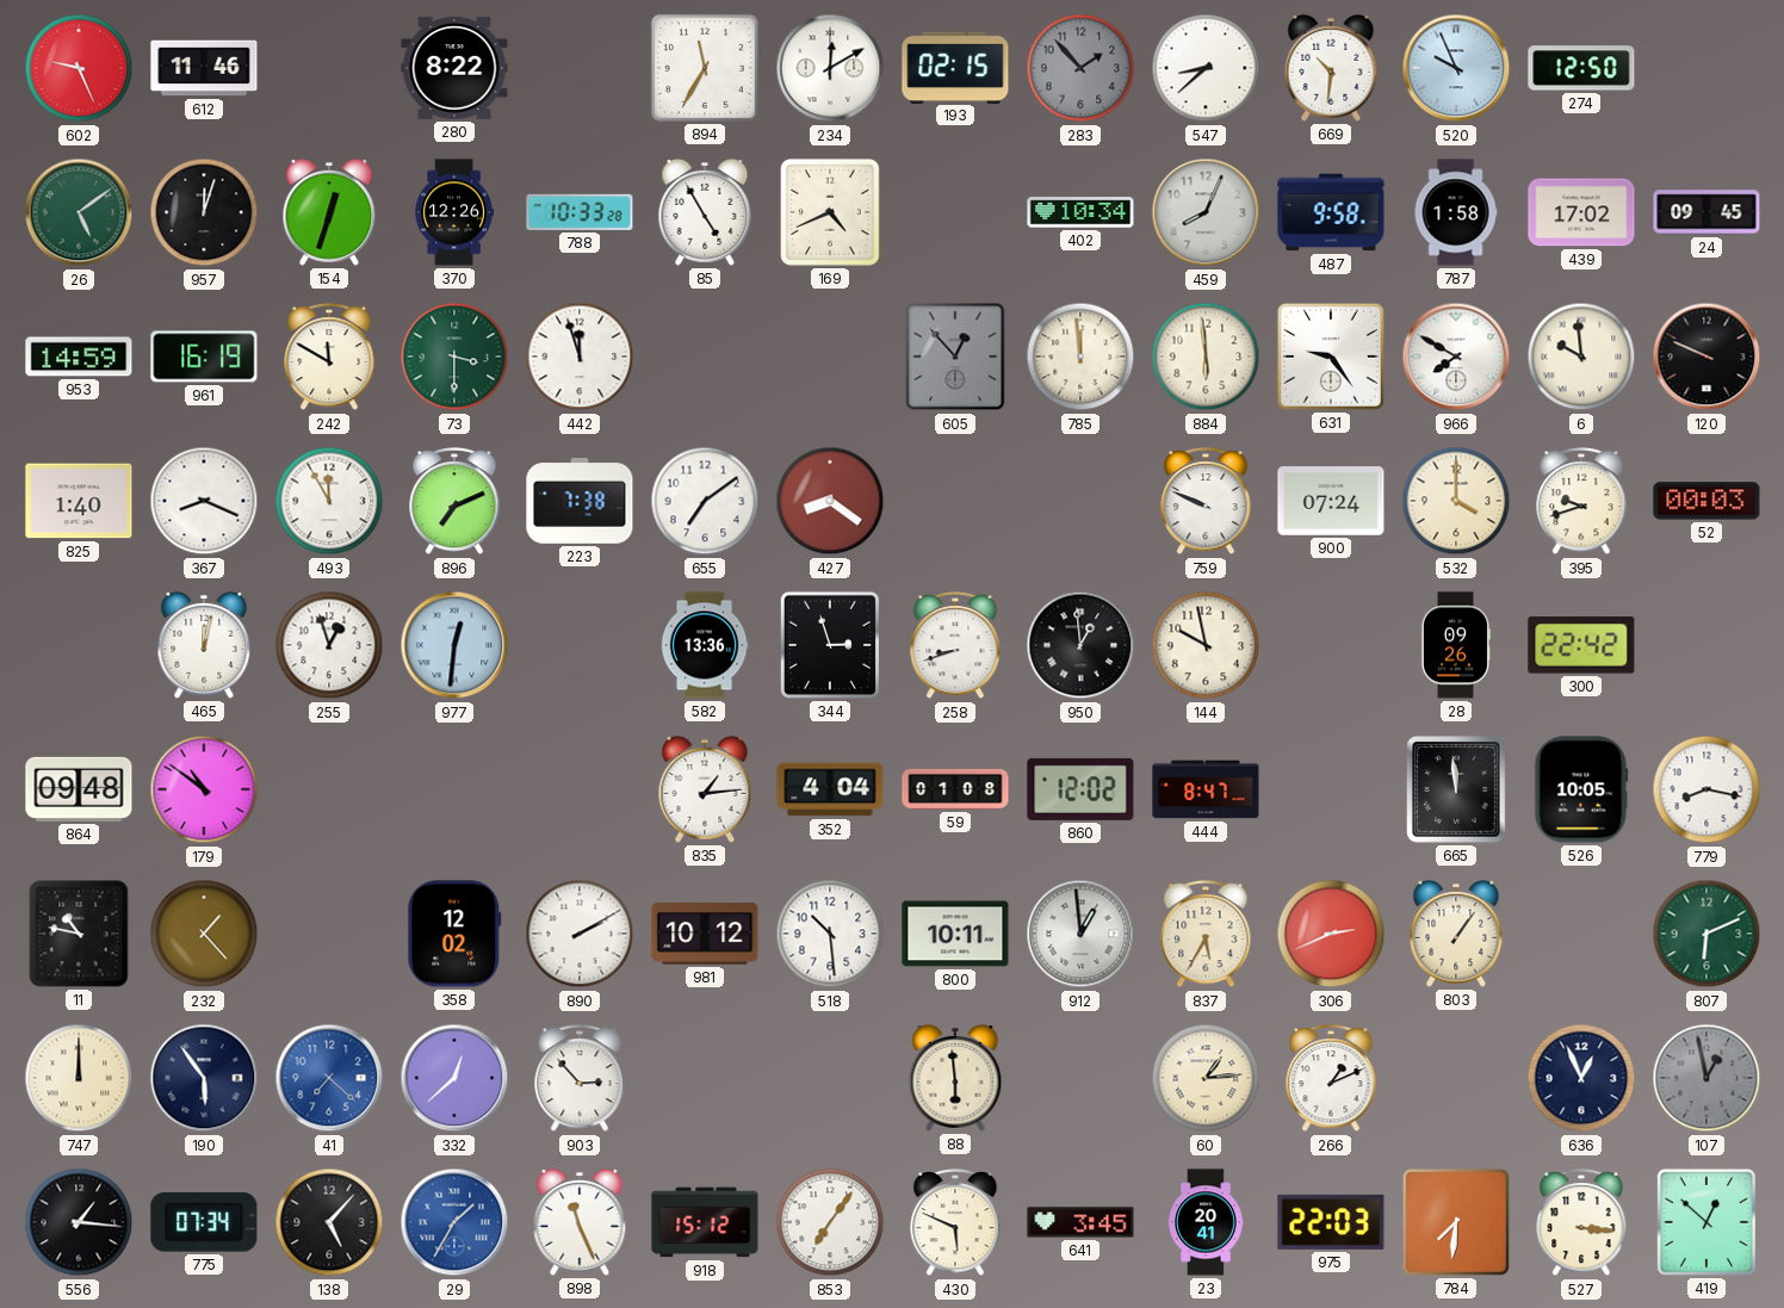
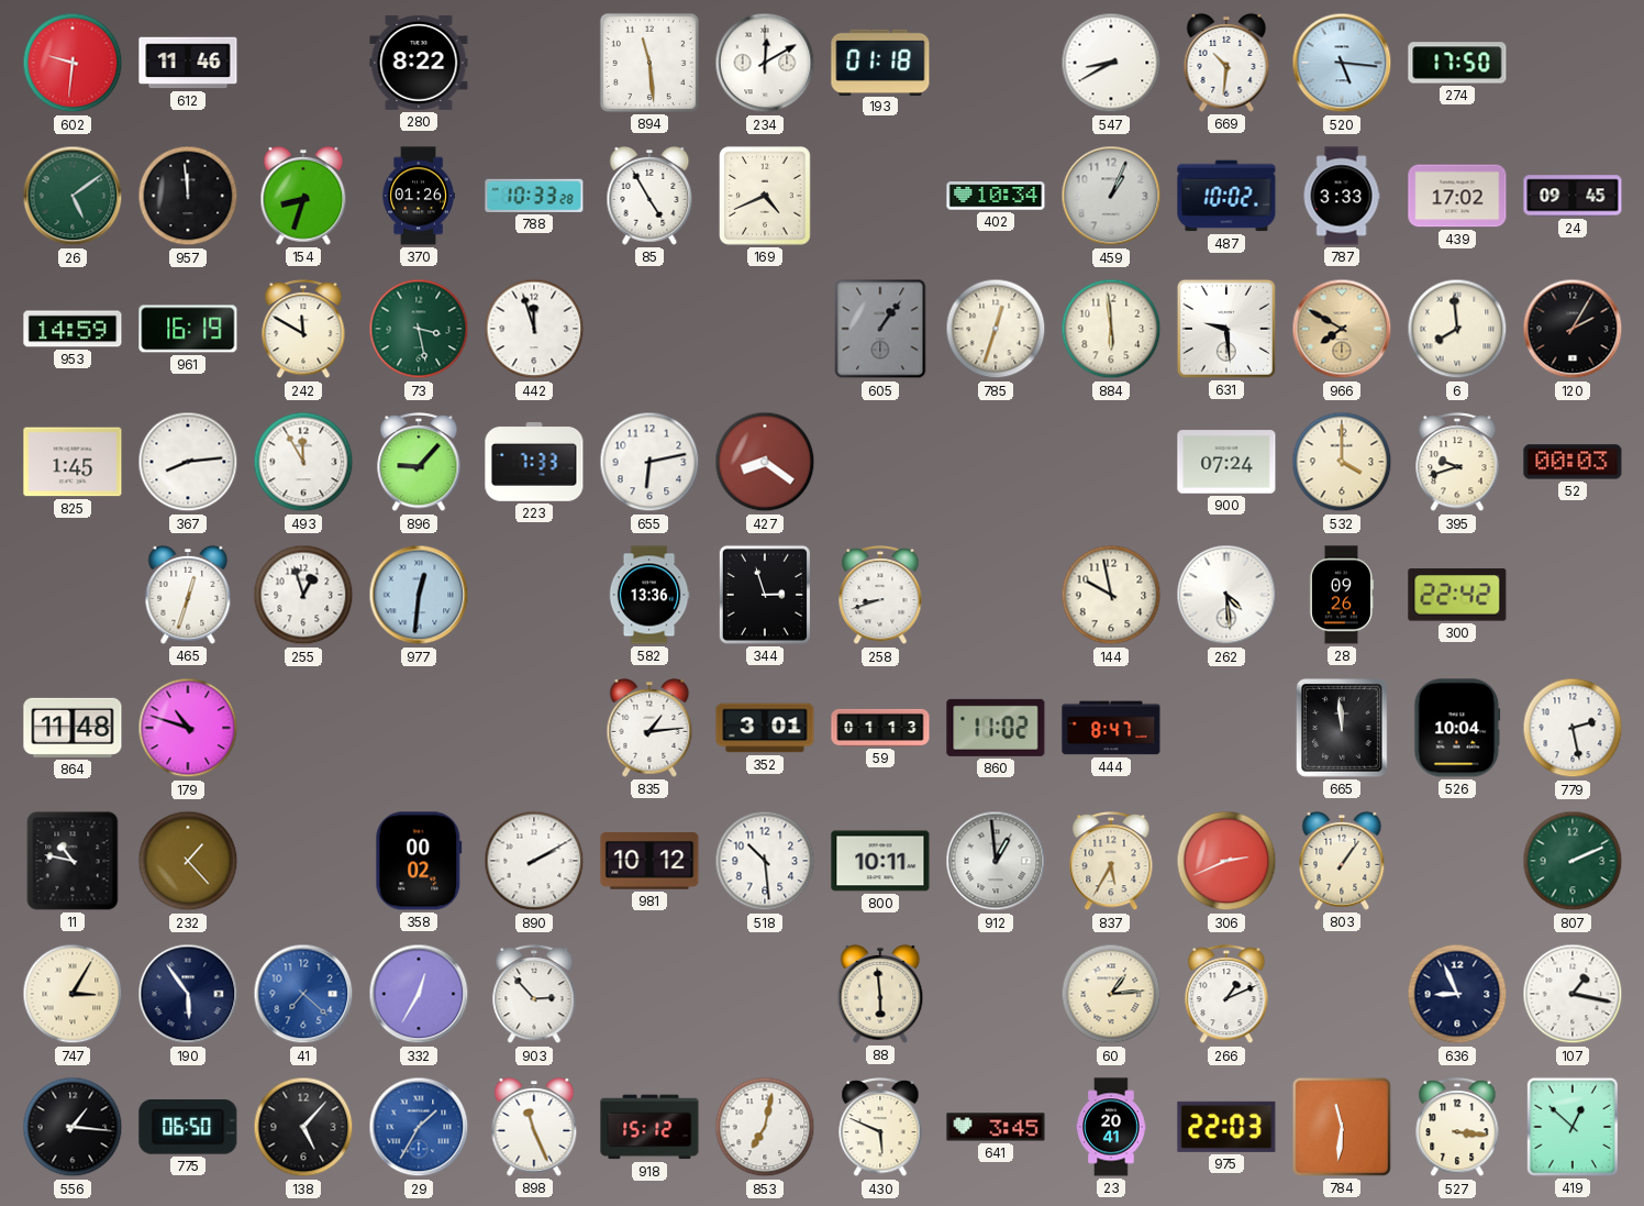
602: 9:26 -> 9:31 (73, 63)
894: 11:35 -> 11:29 (649, 63)
193: 02:15 -> 01:18 (880, 62)
283: 1:53 -> none (1080, 68)
547: 8:38 -> 8:40 (1111, 63)
520: 9:56 -> 5:16 (1342, 63)
274: 12:50 -> 17:50 (1457, 63)
957: 12:03 -> 11:59 (188, 196)
154: 12:33 -> 8:33 (303, 196)
370: 12:26 -> 01:26 (419, 196)
459: 8:04 -> 1:04 (1111, 196)
487: 9:58 -> 10:02 (1226, 196)
787: 1:58 -> 3:33 (1342, 196)
73: 3:30 -> 3:28 (419, 329)
605: 12:53 -> 1:06 (880, 329)
785: 11:59 -> 12:33 (996, 329)
631: 9:24 -> 9:29 (1226, 329)
966 dial: white -> champagne (1342, 329)
6: 9:59 -> 7:59 (1457, 329)
120: 9:49 -> 2:05 (1573, 329)
825: 1:40 -> 1:45 (73, 462)
367: 8:19 -> 8:14 (188, 462)
896: 7:11 -> 9:07 (419, 463)
223: 7:38 -> 7:33 (534, 463)
655: 7:09 -> 6:13 (649, 462)
759: 9:49 -> none (1206, 502)
465: 12:02 -> 12:33 (188, 595)
950: 12:59 -> none (1080, 645)
262: none -> 4:29 (1226, 595)
864: 09:48 -> 11:48 (73, 728)
179: 10:51 -> 10:48 (188, 728)
352: 4:04 -> 3:01 (765, 728)
59: 01:08 -> 01:13 (880, 728)
860: 12:02 -> 11:02 (996, 728)
526: 10:05 -> 10:04 (1457, 728)
779: 8:17 -> 2:28 (1573, 728)
358: 12:02 -> 00:02 (419, 861)
807: 6:11 -> 2:11 (1573, 861)
747: 12:00 -> 3:05 (73, 994)
332: 12:38 -> 12:35 (419, 994)
636: 12:56 -> 8:56 (1457, 994)
107: 12:58 -> 1:17 (1573, 994)
107 dial: grey -> white (1573, 994)
775: 07:34 -> 06:50 (188, 1128)
853: 7:06 -> 7:02 (765, 1127)
784: 7:31 -> 11:31 (1342, 1127)
